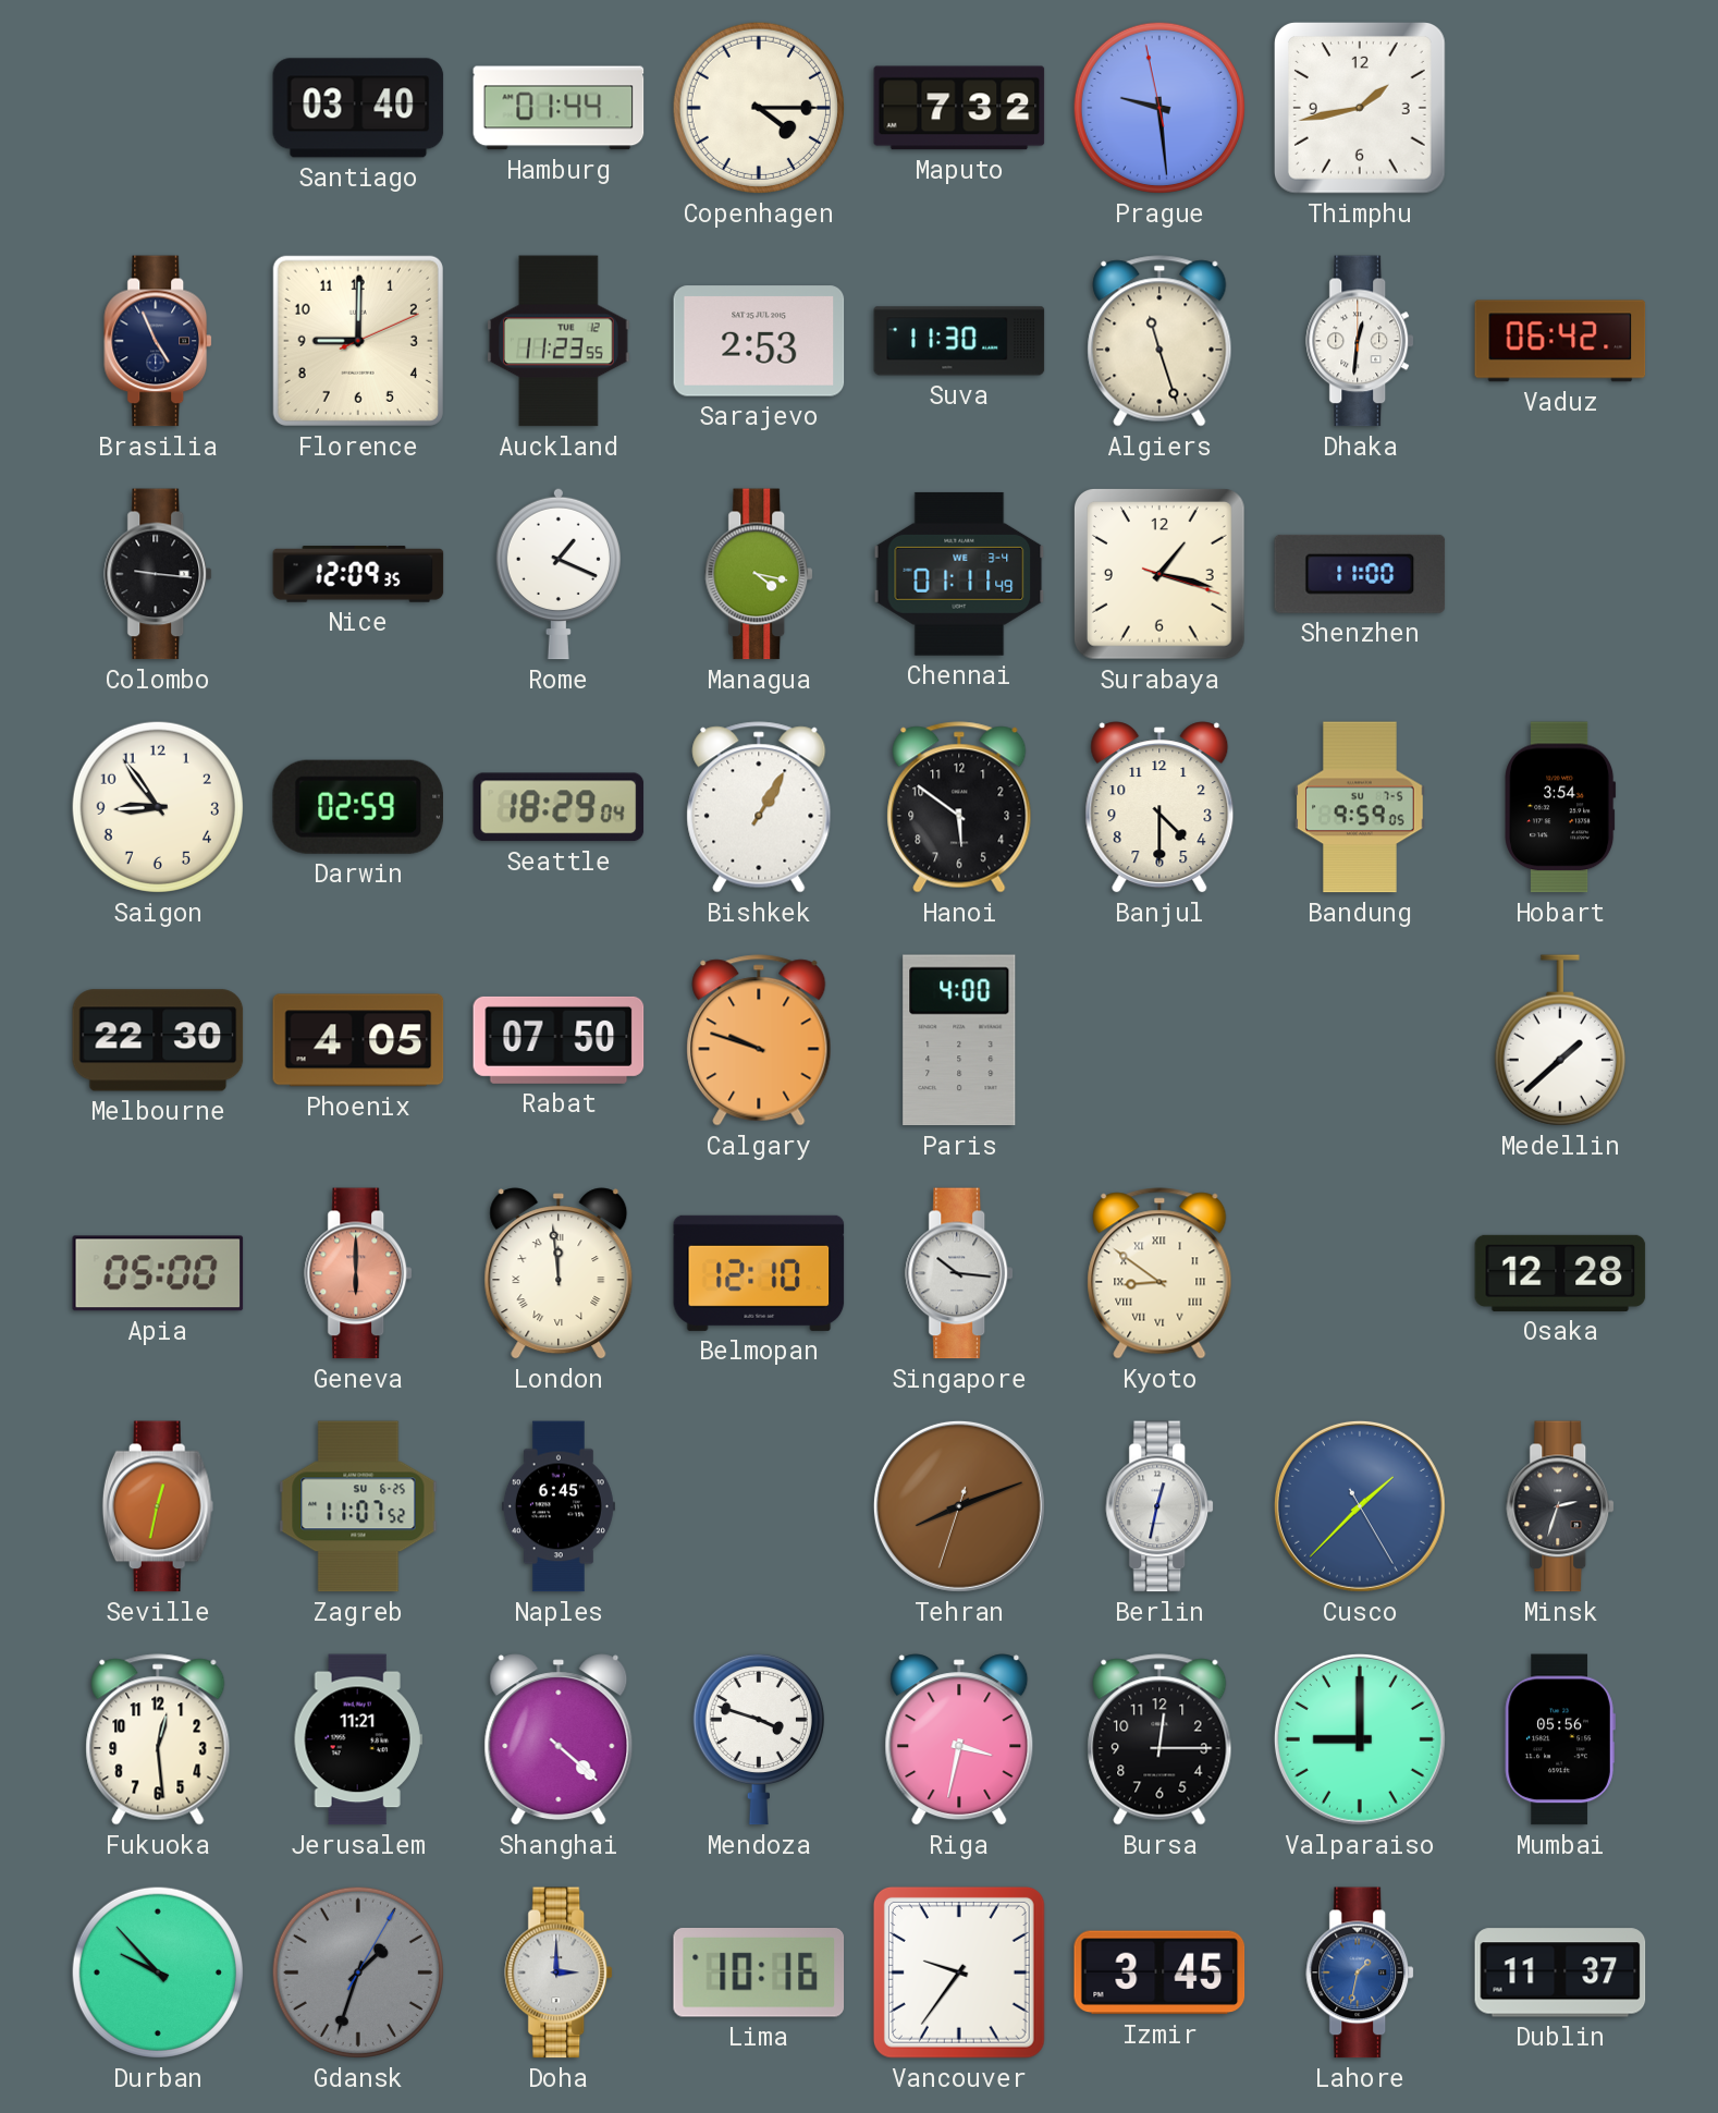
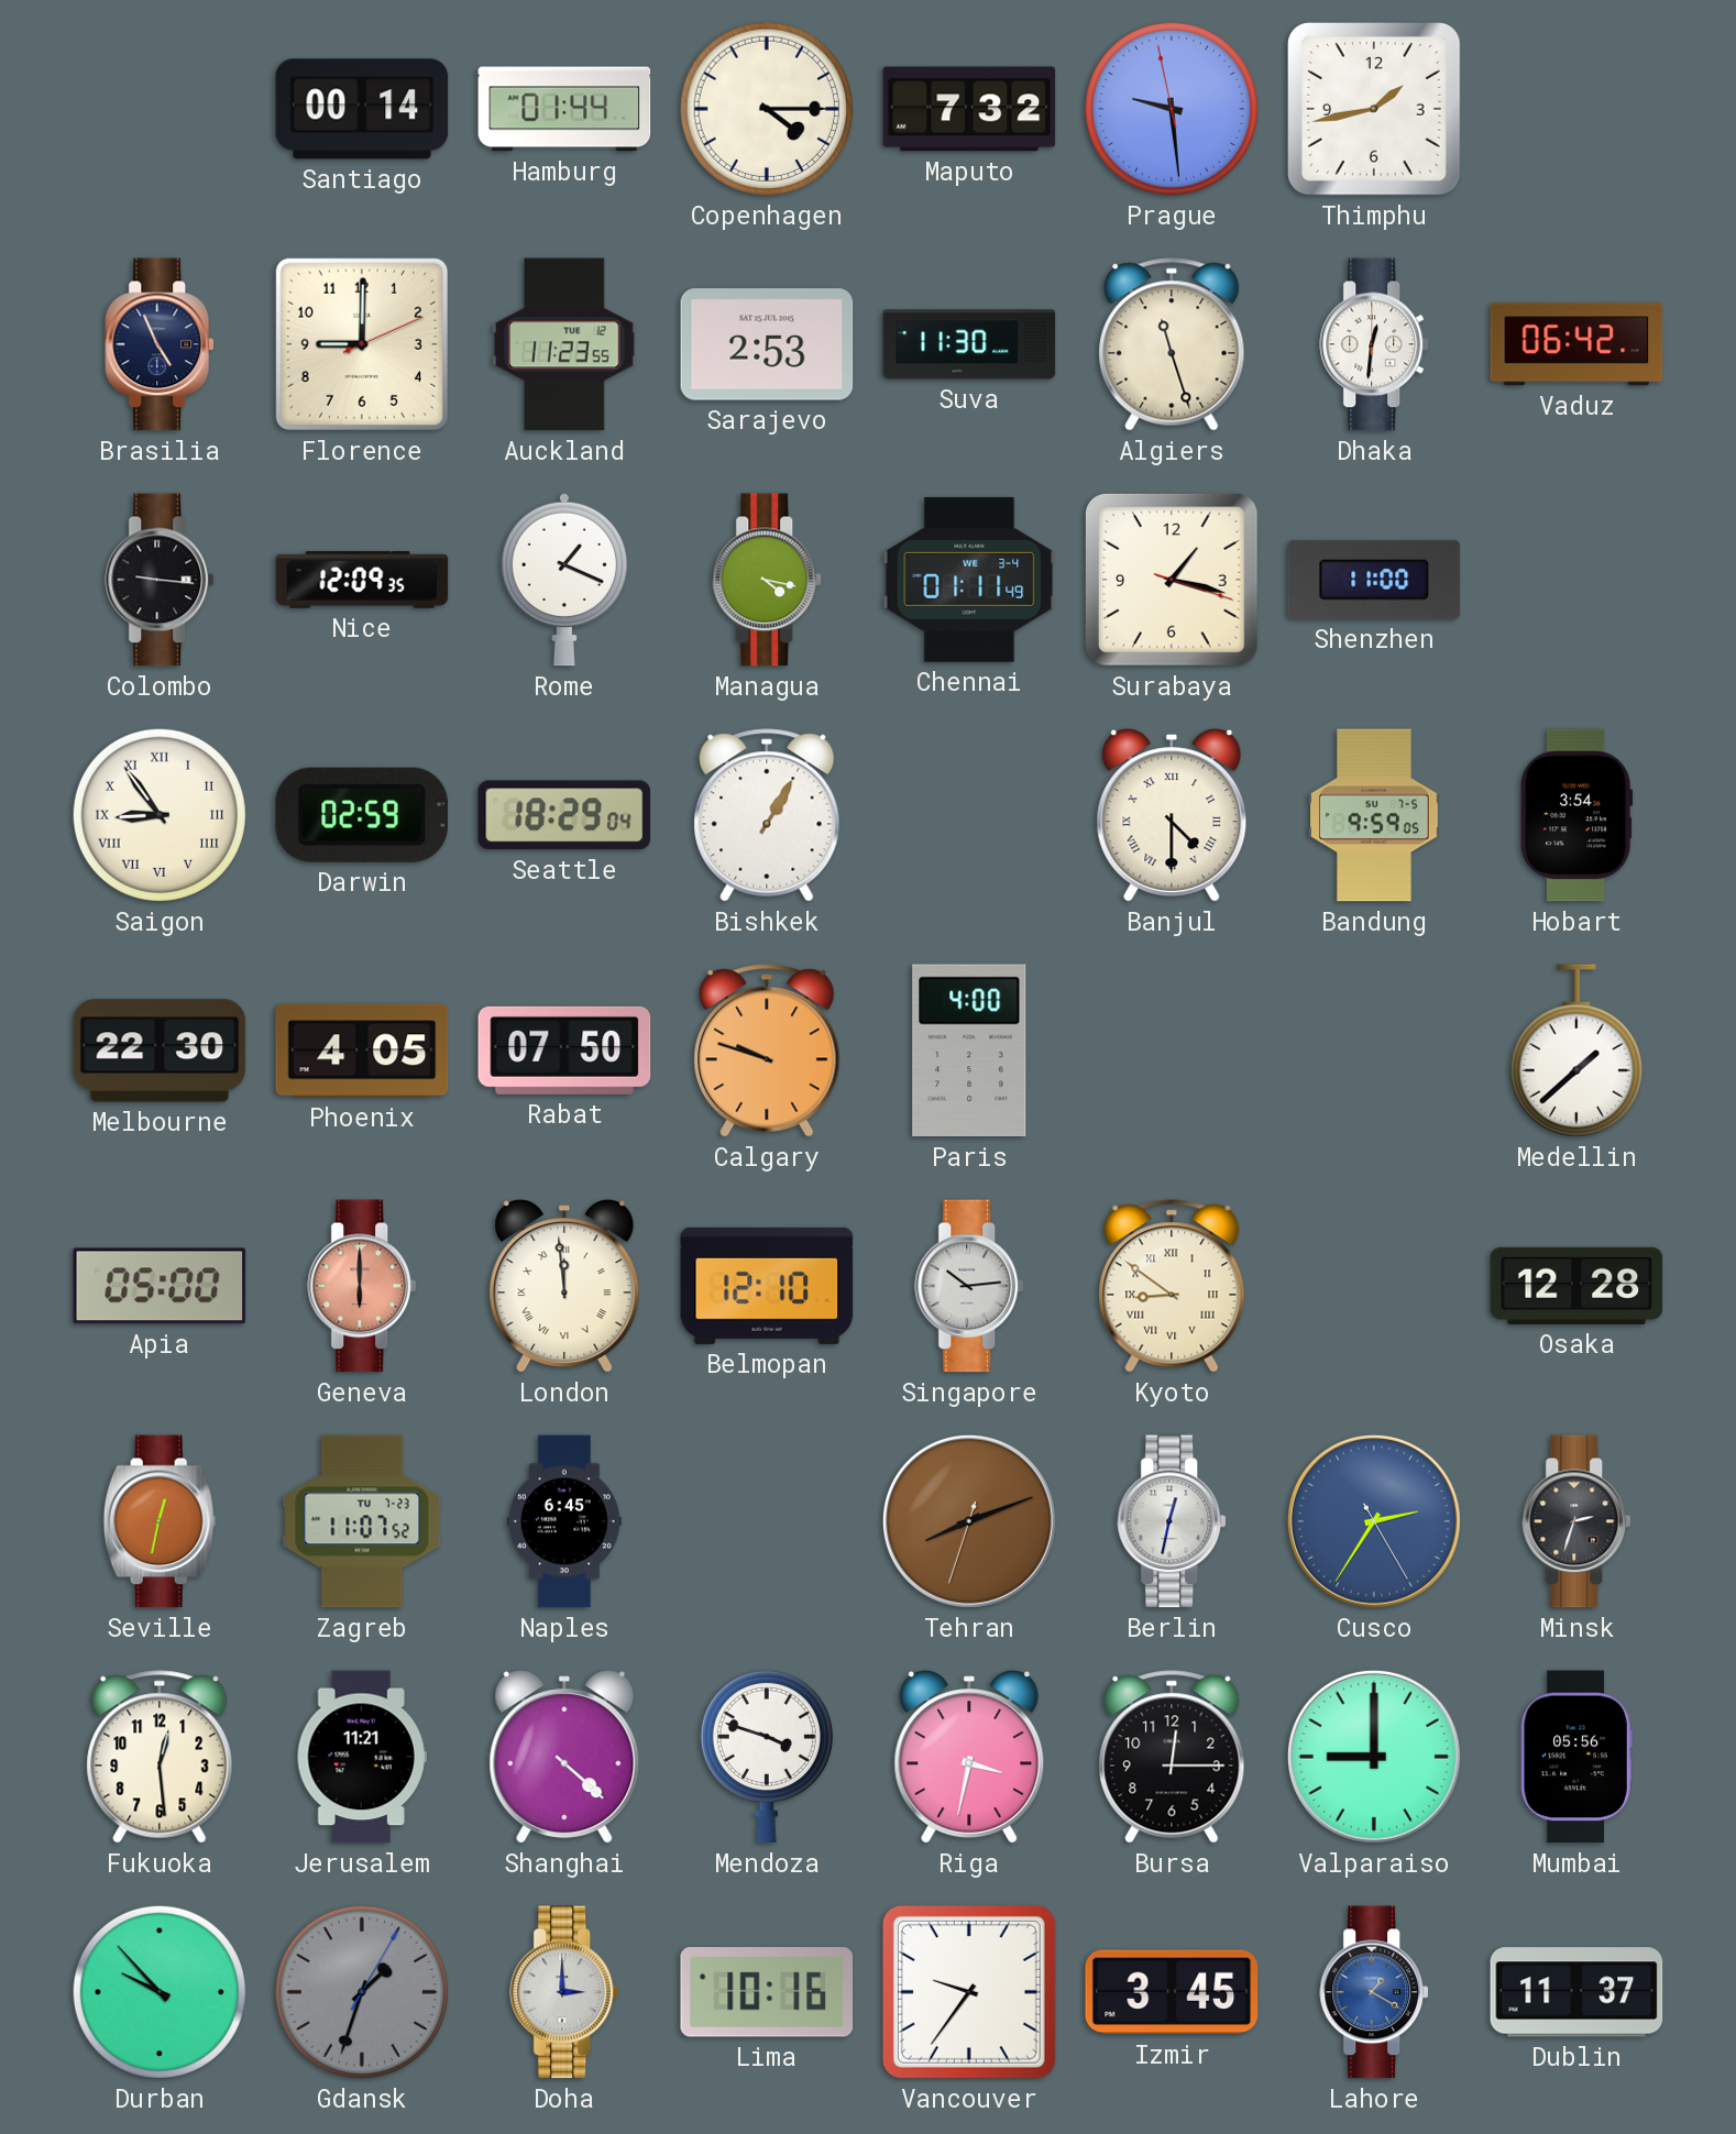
Santiago: 03:40 -> 00:14 (362, 109)
Saigon numerals: Arabic -> Roman (160, 815)
Hanoi: 5:51 -> none (959, 807)
Banjul numerals: Arabic -> Roman (1172, 815)
Singapore: 10:16 -> 10:14 (970, 1286)
Zagreb date: SU 6-25 -> TU 7-23 (362, 1521)
Cusco: 1:37 -> 2:35 (1374, 1521)
Lahore: 1:32 -> 1:20 (1375, 1992)
